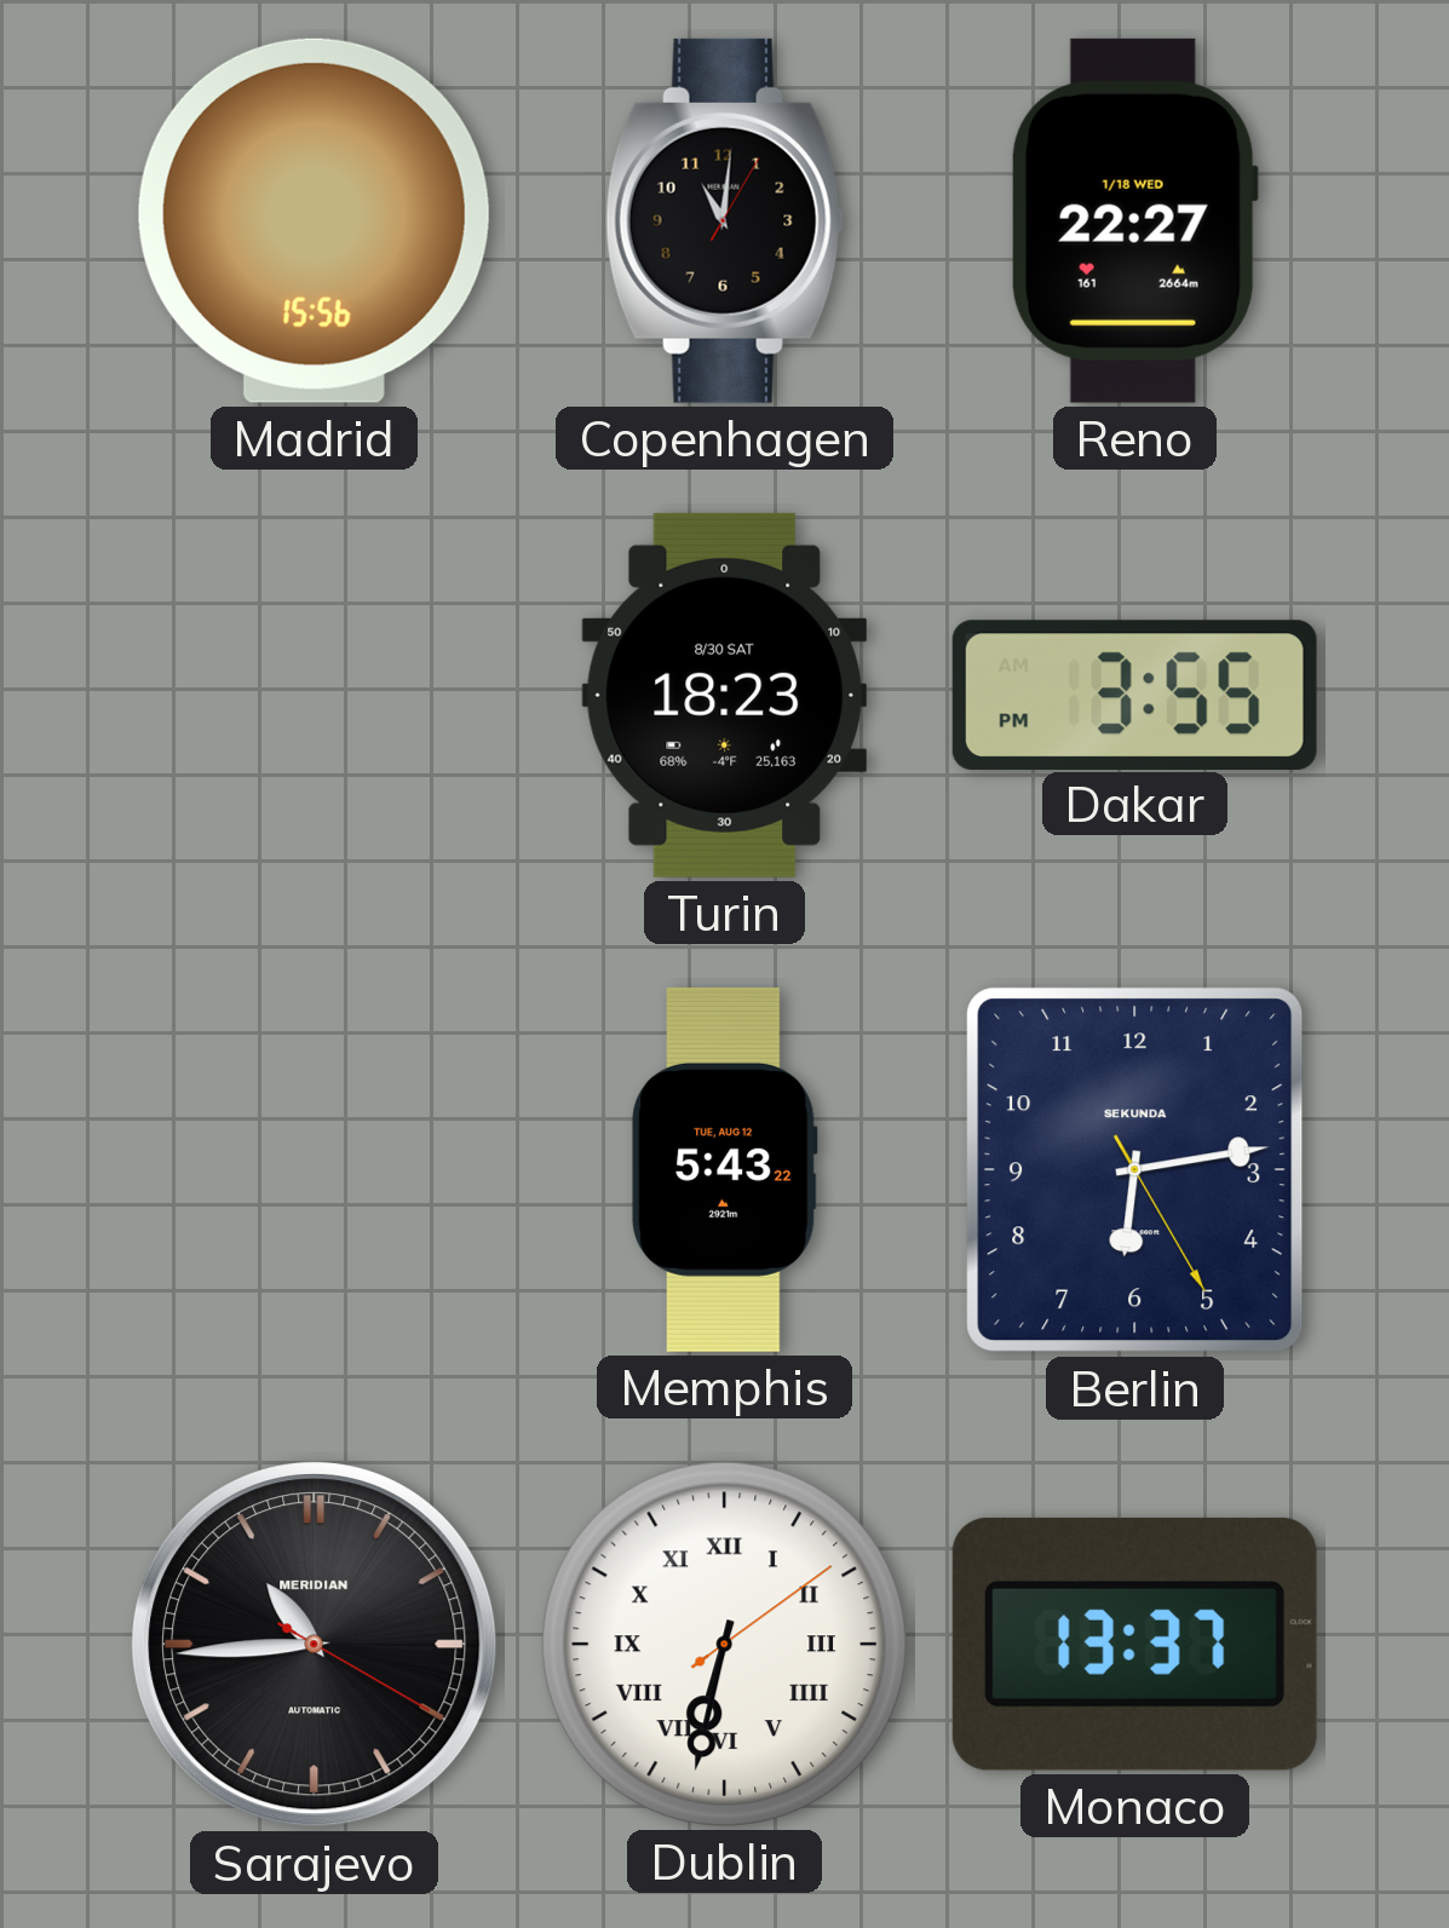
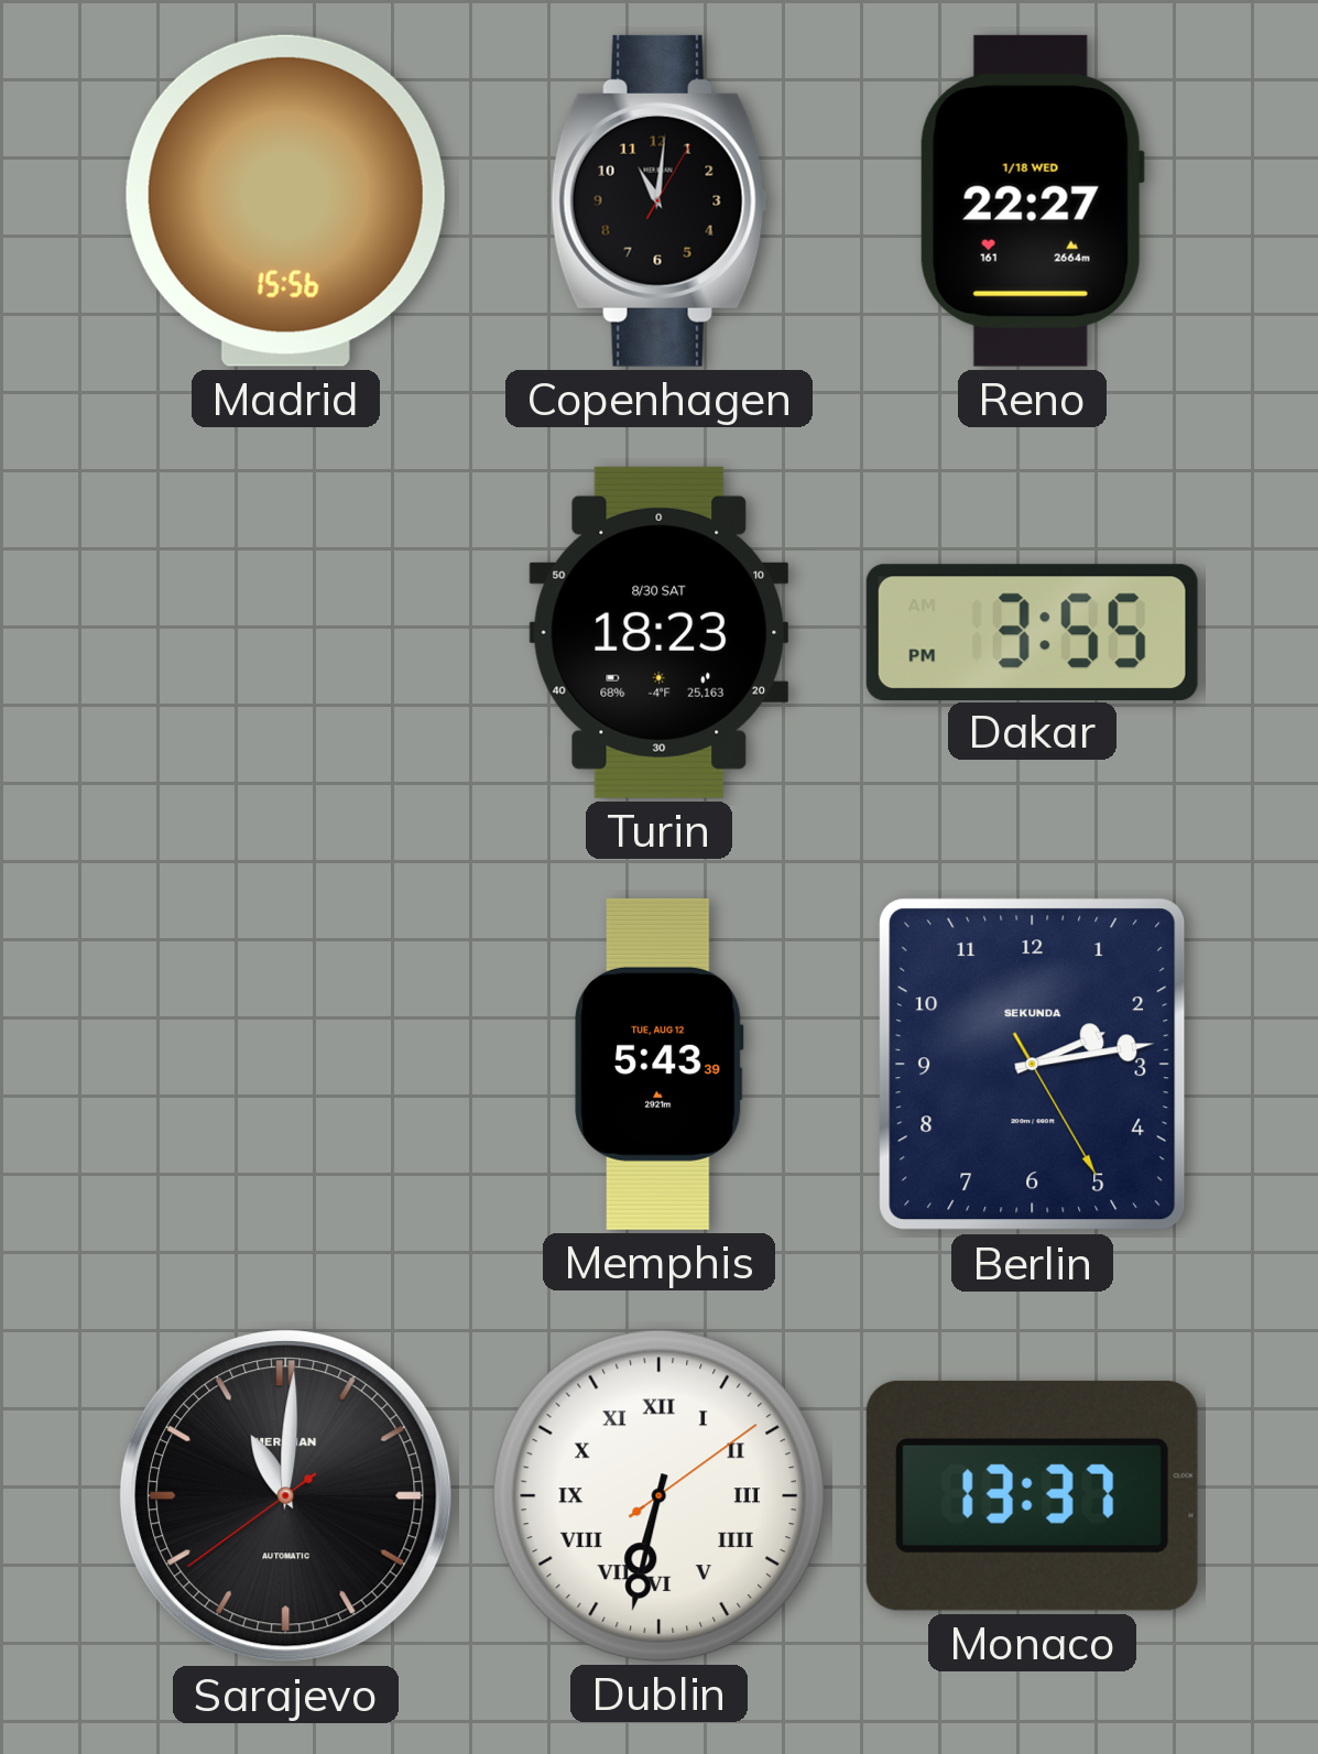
Memphis: 5:43:22 -> 5:43:39 (660, 1064)
Berlin: 6:13 -> 2:13 (1033, 1065)
Sarajevo: 10:44 -> 11:00 (286, 1496)
